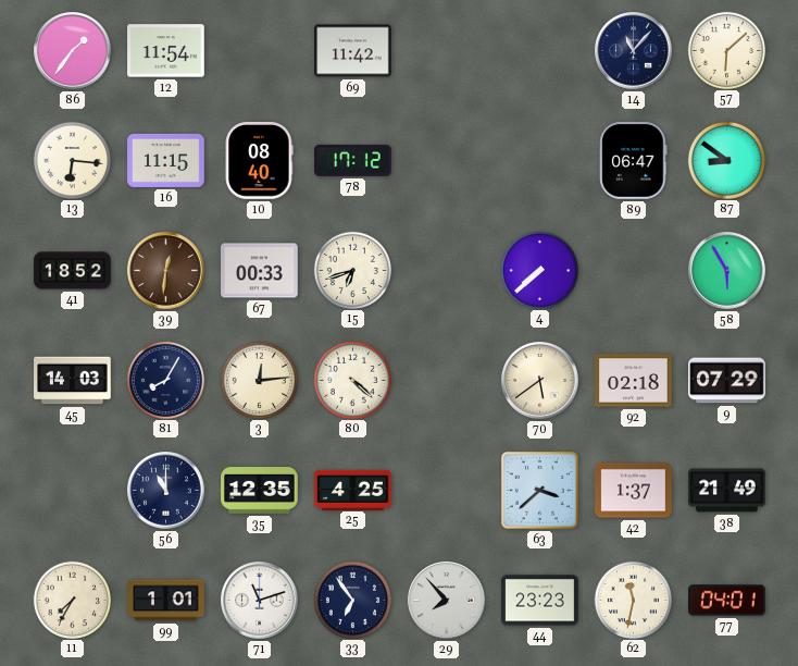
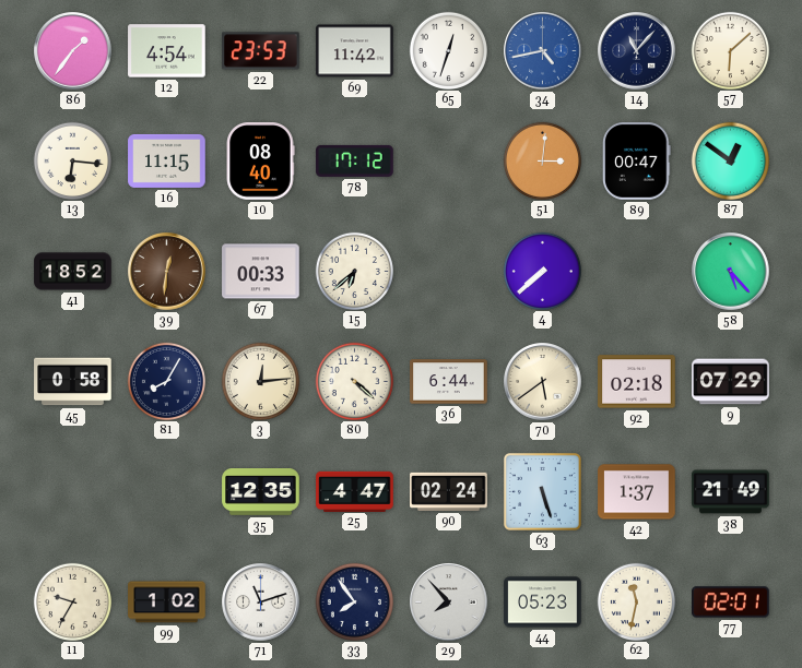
12: 11:54 -> 4:54 (167, 51)
22: none -> 23:53 (261, 51)
65: none -> 12:33 (448, 50)
34: none -> 4:43 (543, 51)
51: none -> 3:01 (542, 160)
89: 06:47 -> 00:47 (637, 162)
87: 8:51 -> 12:51 (730, 160)
15: 6:42 -> 6:38 (354, 271)
58: 5:55 -> 5:23 (731, 272)
45: 14:03 -> 0:58 (73, 382)
36: none -> 6:44 (449, 382)
56: 11:00 -> none (166, 491)
25: 4:25 -> 4:47 (355, 491)
90: none -> 02:24 (449, 491)
63: 3:38 -> 5:27 (542, 491)
11: 7:35 -> 9:35 (72, 601)
99: 1:01 -> 1:02 (167, 603)
33: 6:54 -> 7:54 (354, 601)
44: 23:23 -> 05:23 (543, 603)
77: 04:01 -> 02:01 (731, 603)
